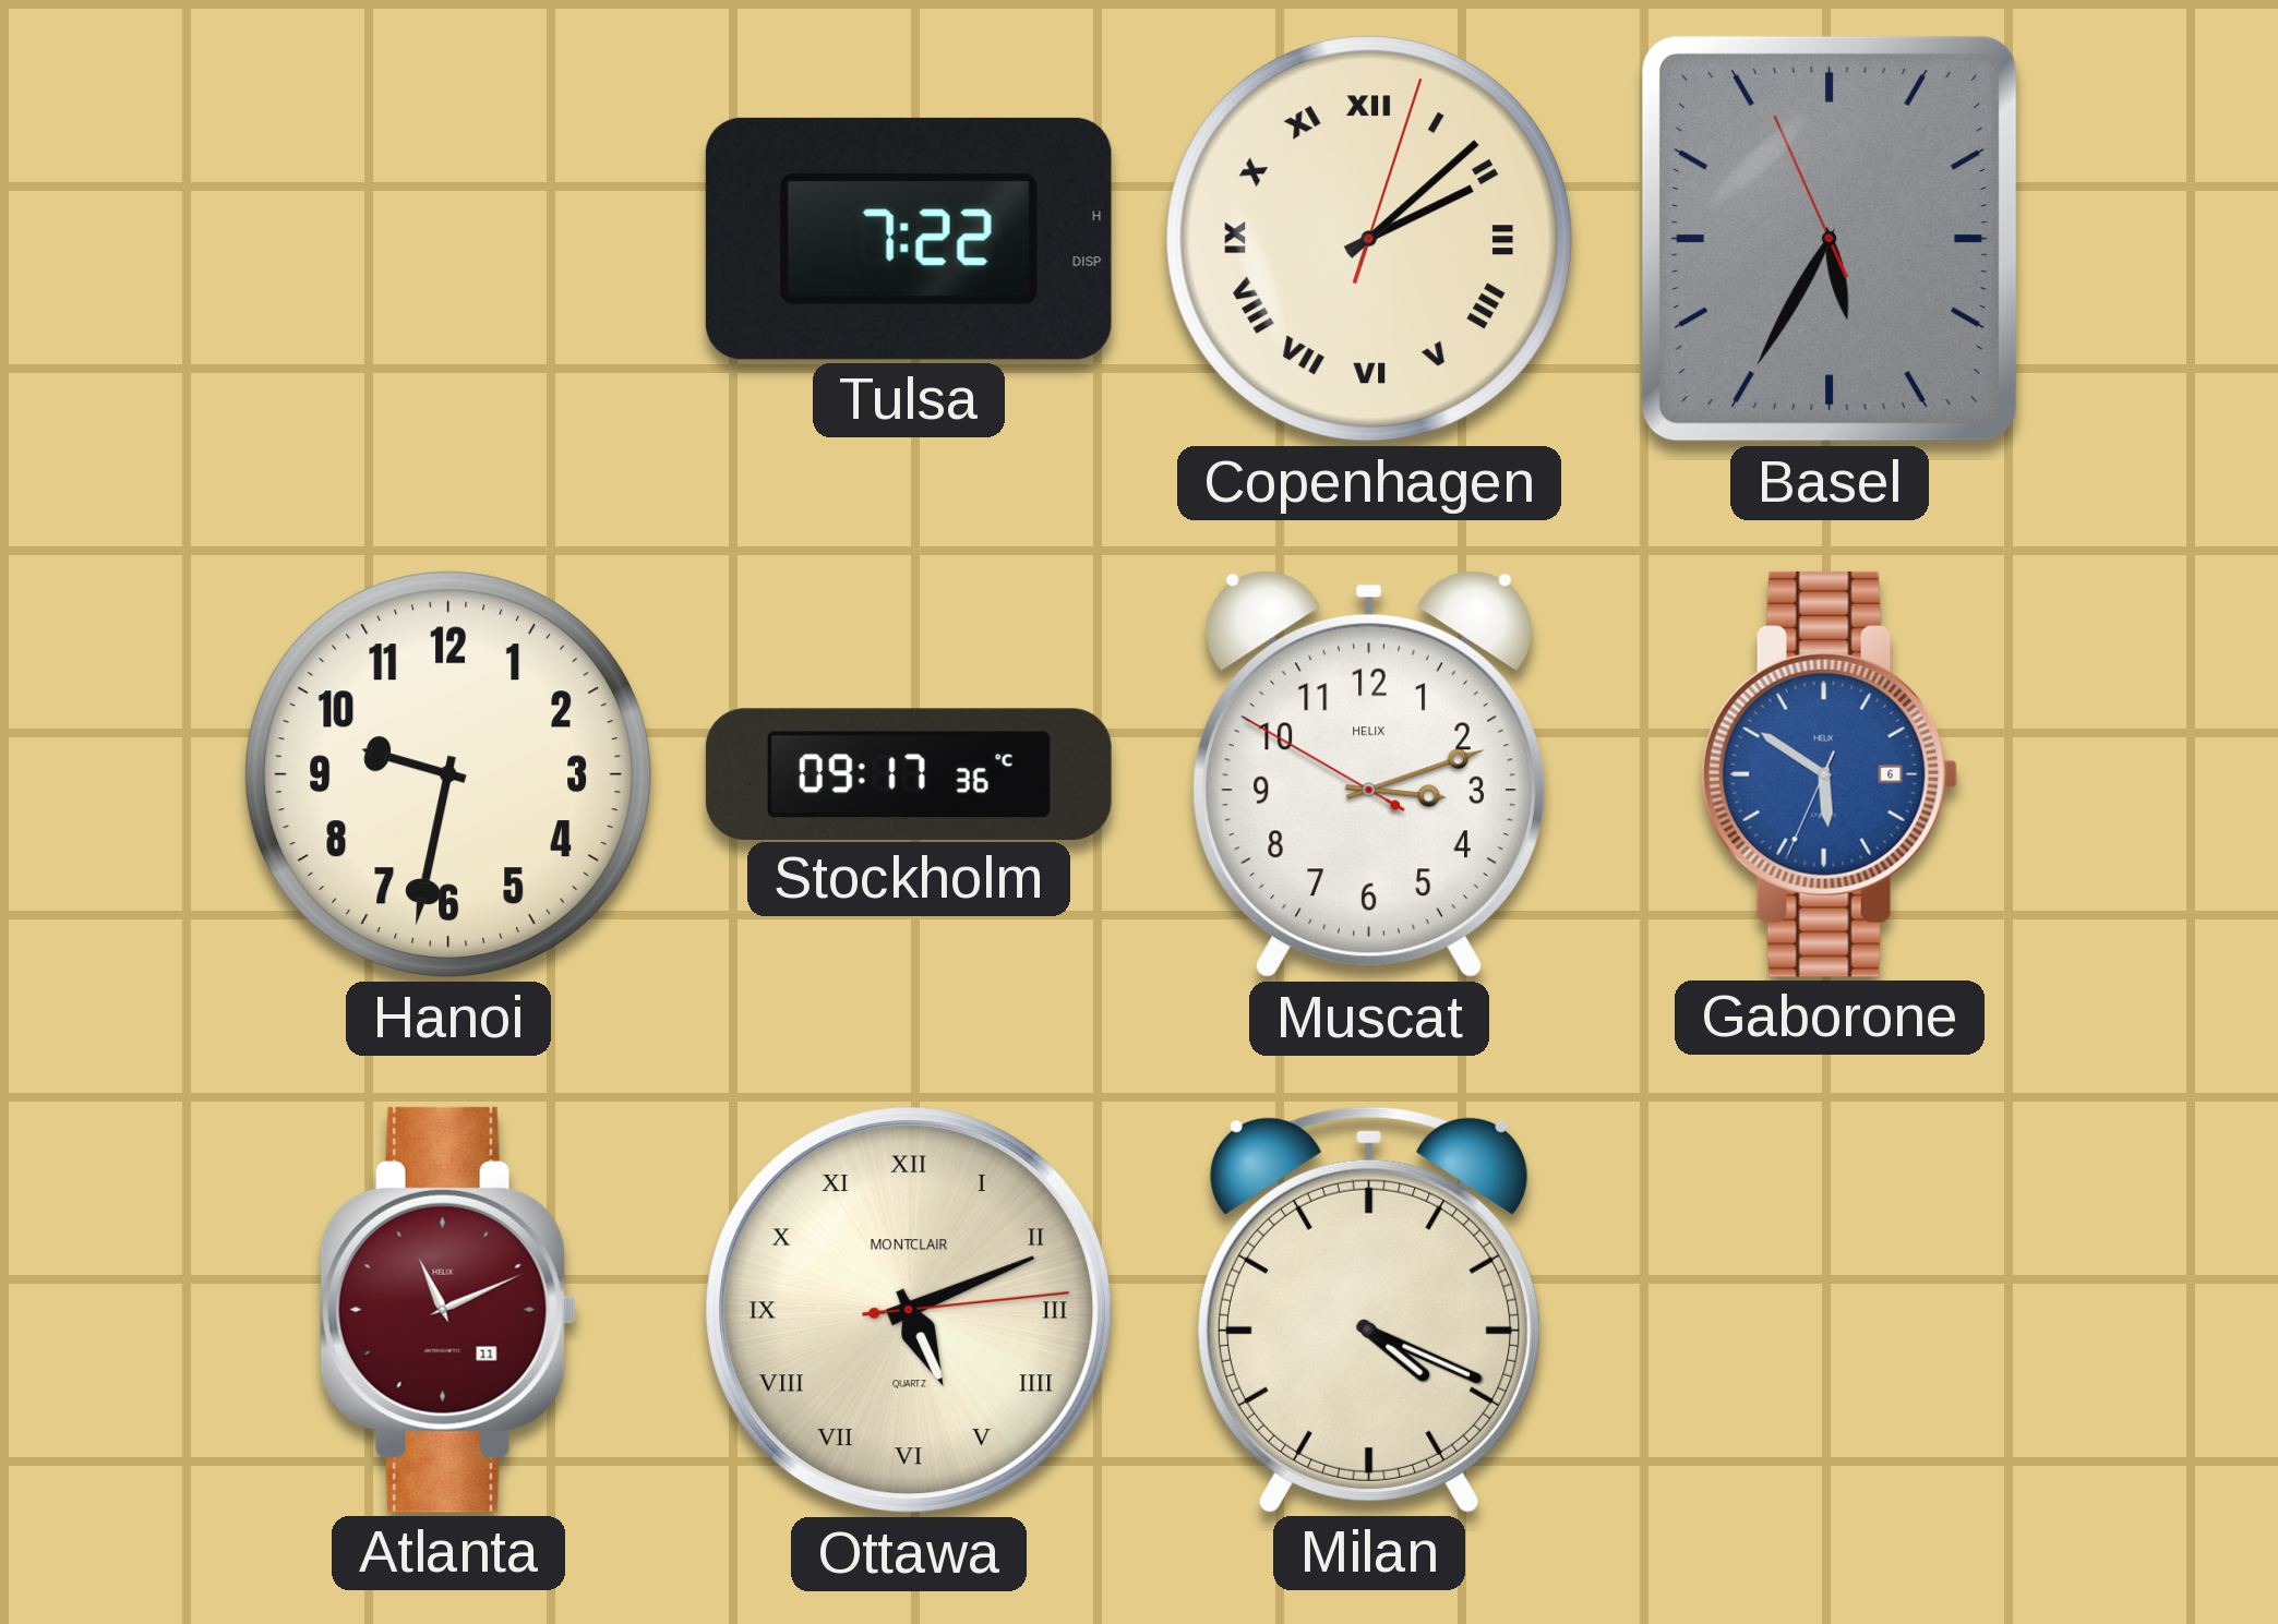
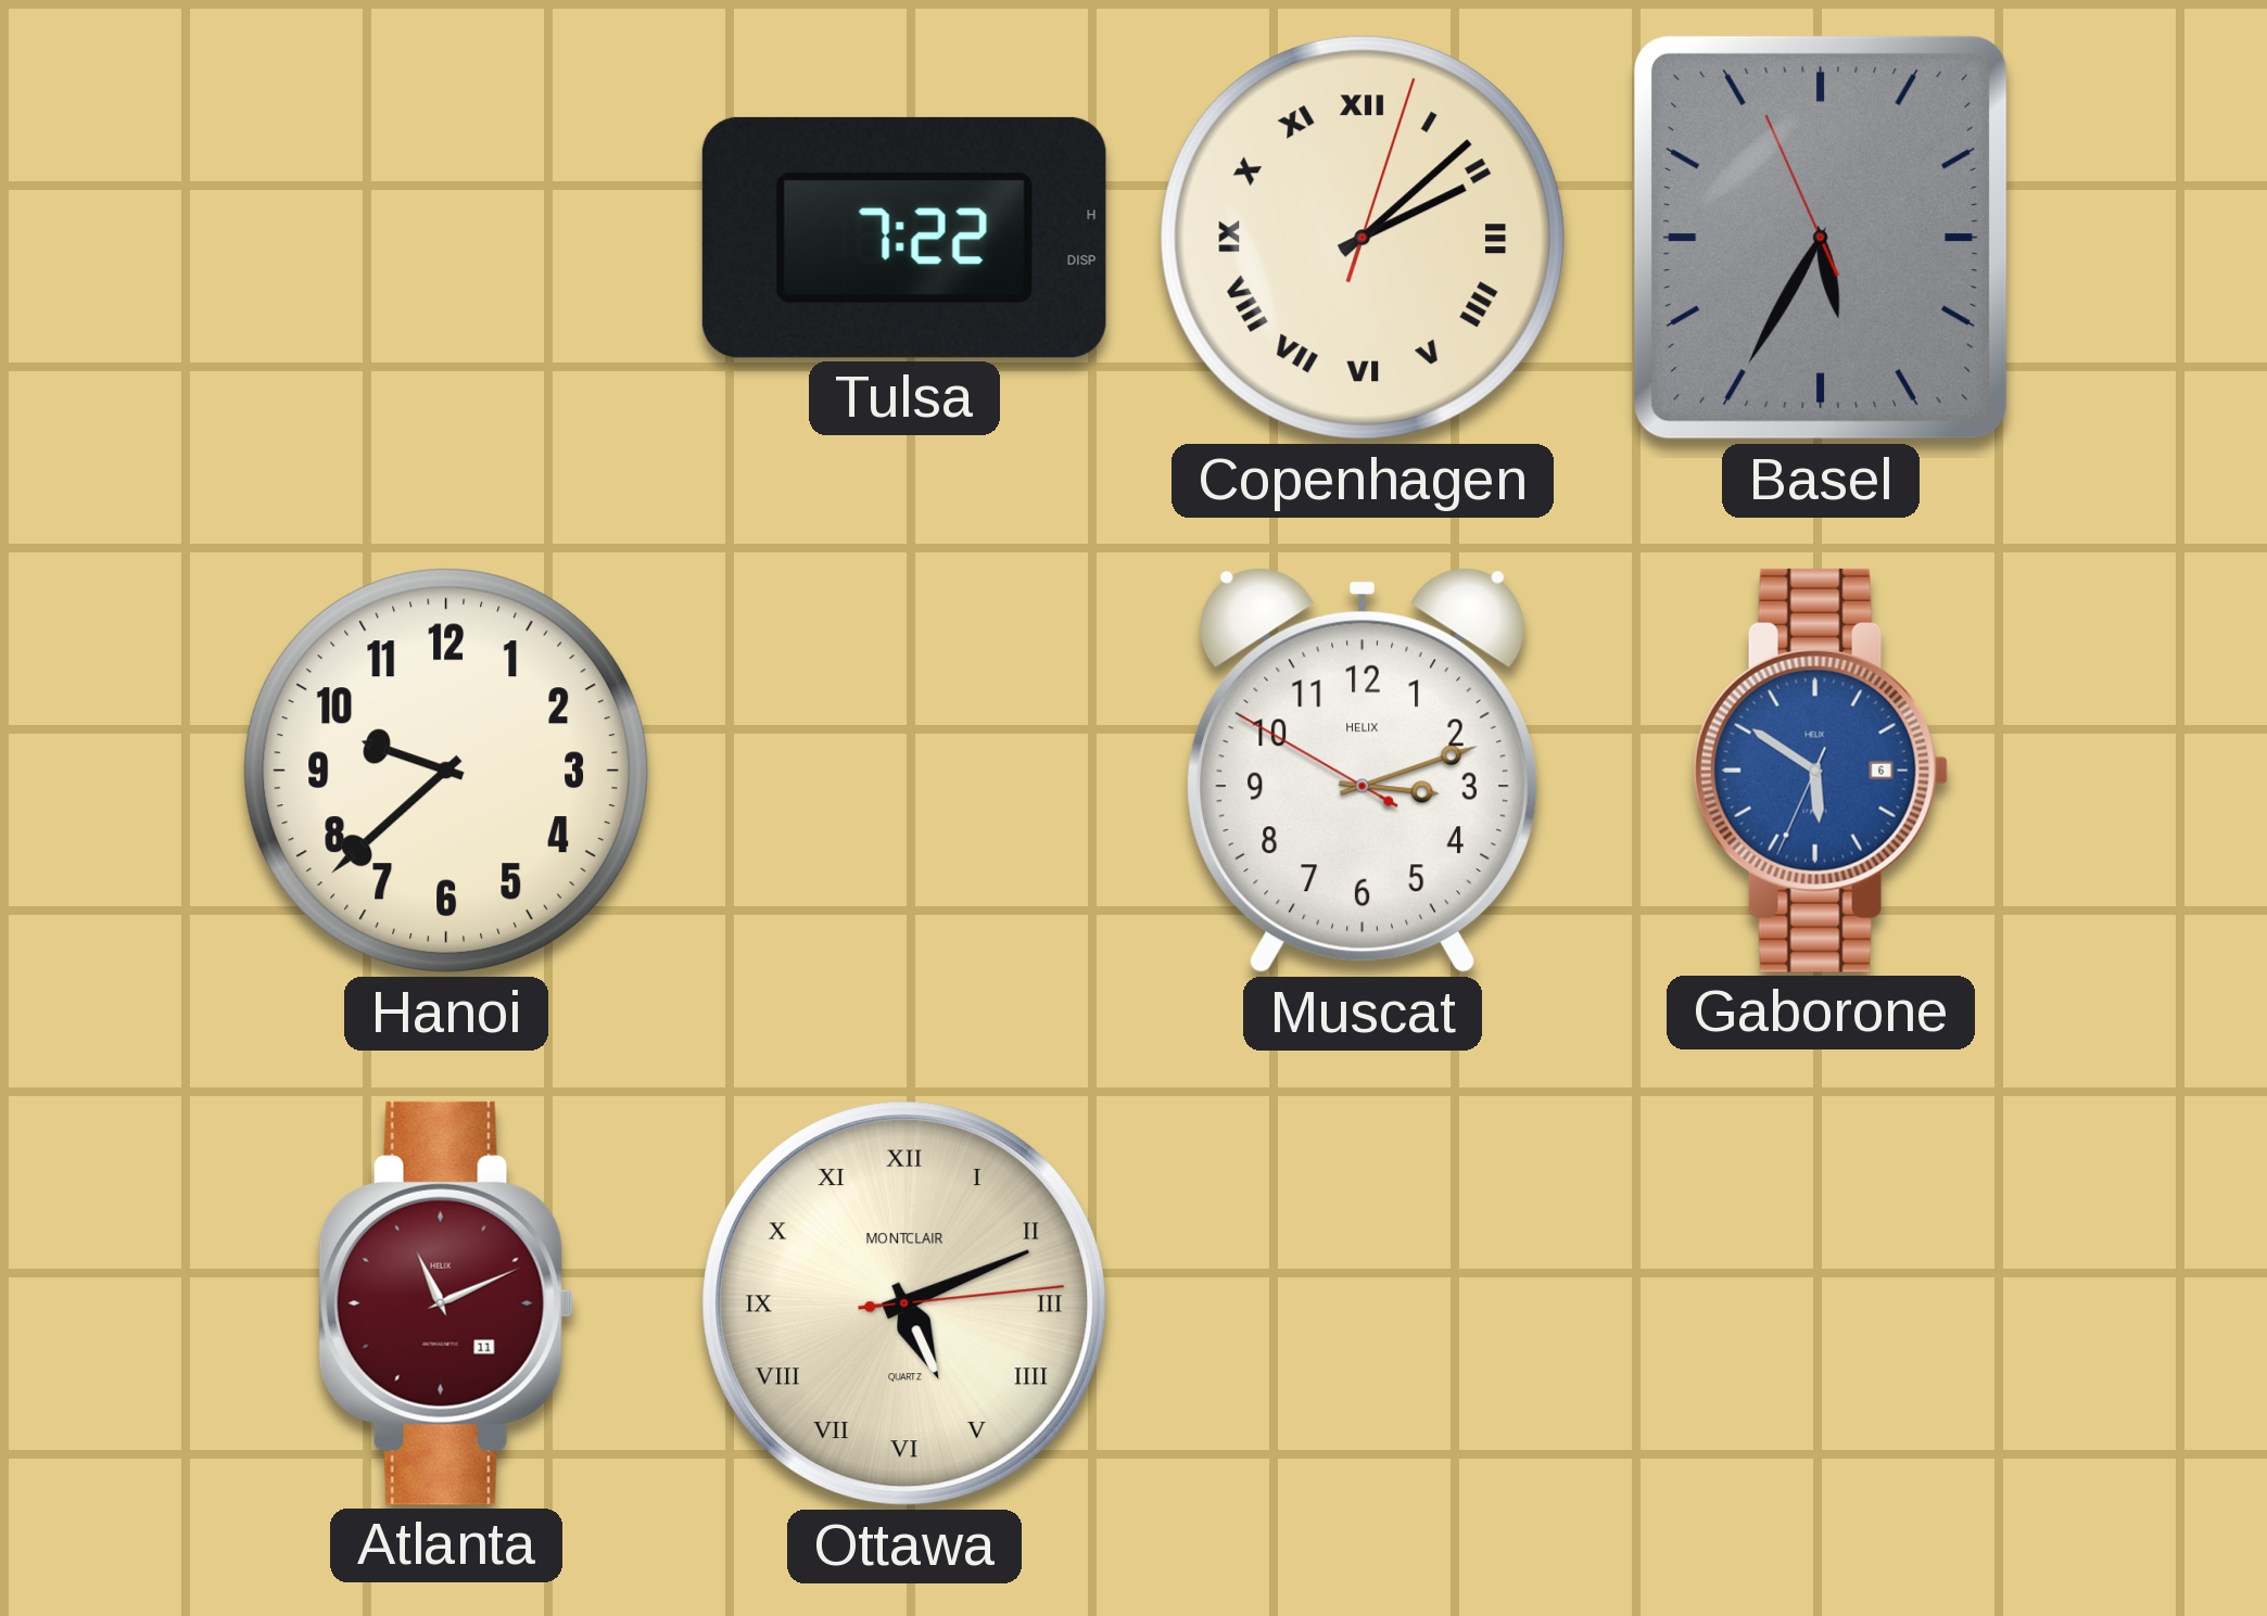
Hanoi: 9:32 -> 9:38 (446, 771)
Stockholm: 09:17 -> none (909, 773)
Milan: 4:19 -> none (1369, 1310)
